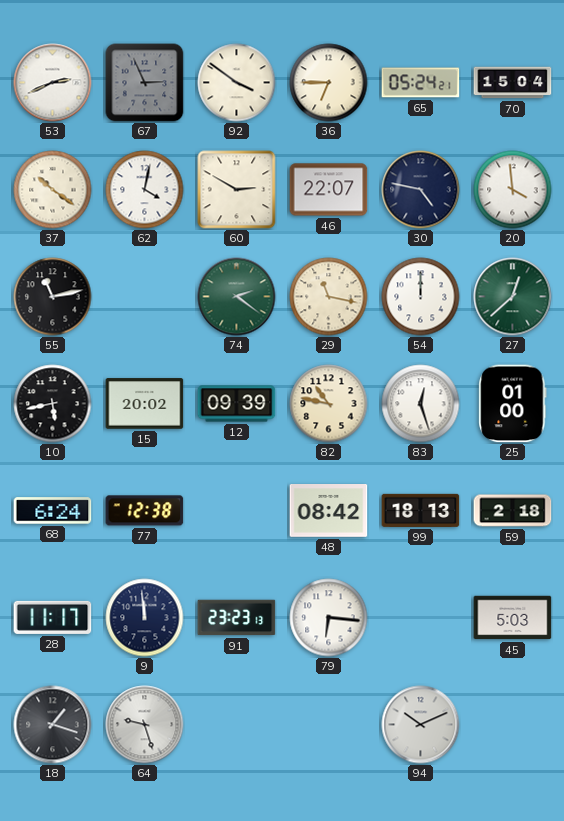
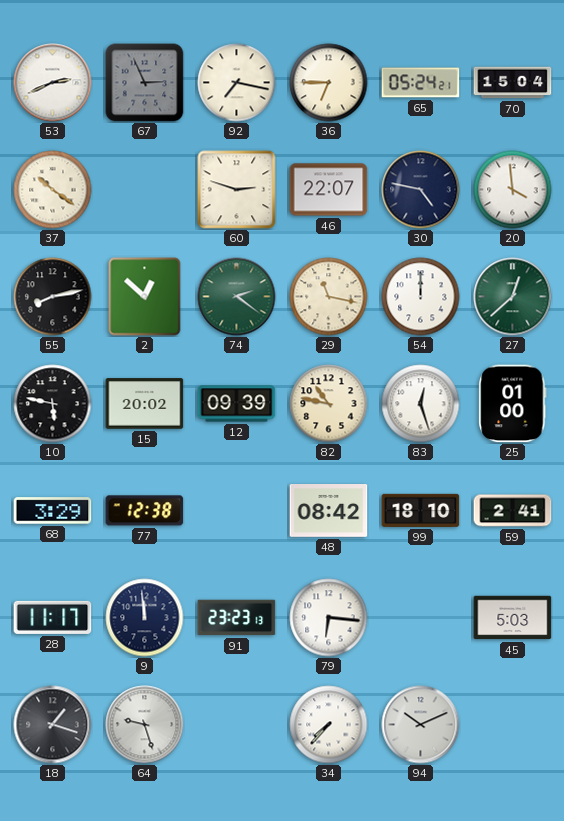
92: 3:51 -> 7:17 (237, 83)
62: 4:02 -> none (145, 190)
60: 2:50 -> 2:48 (237, 190)
55: 11:13 -> 8:13 (53, 297)
2: none -> 12:52 (145, 297)
10: 5:43 -> 5:47 (53, 404)
68: 6:24 -> 3:29 (53, 511)
99: 18:13 -> 18:10 (421, 510)
59: 2:18 -> 2:41 (513, 511)
34: none -> 7:37 (329, 725)
